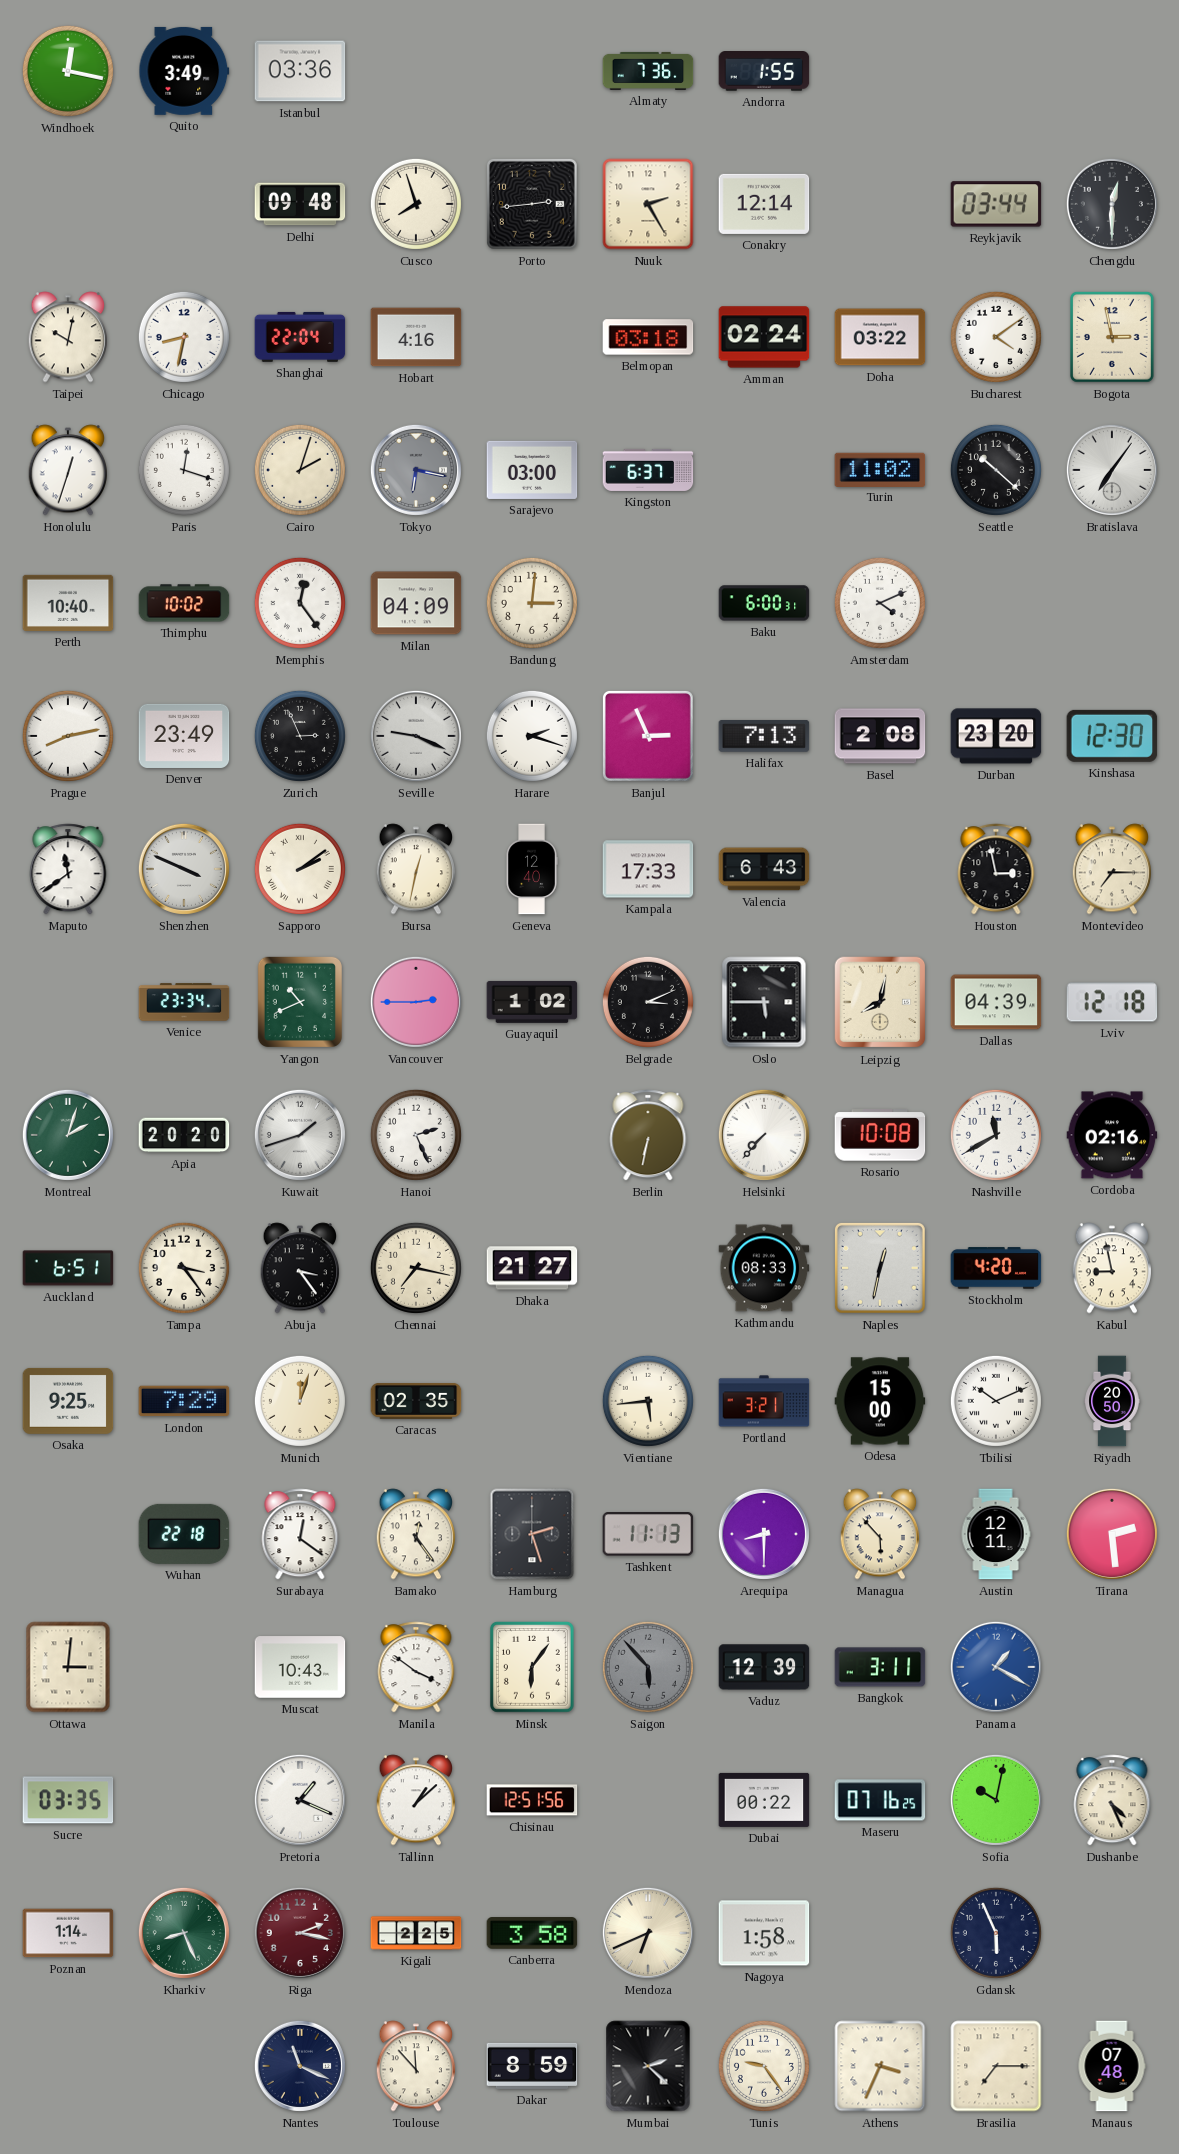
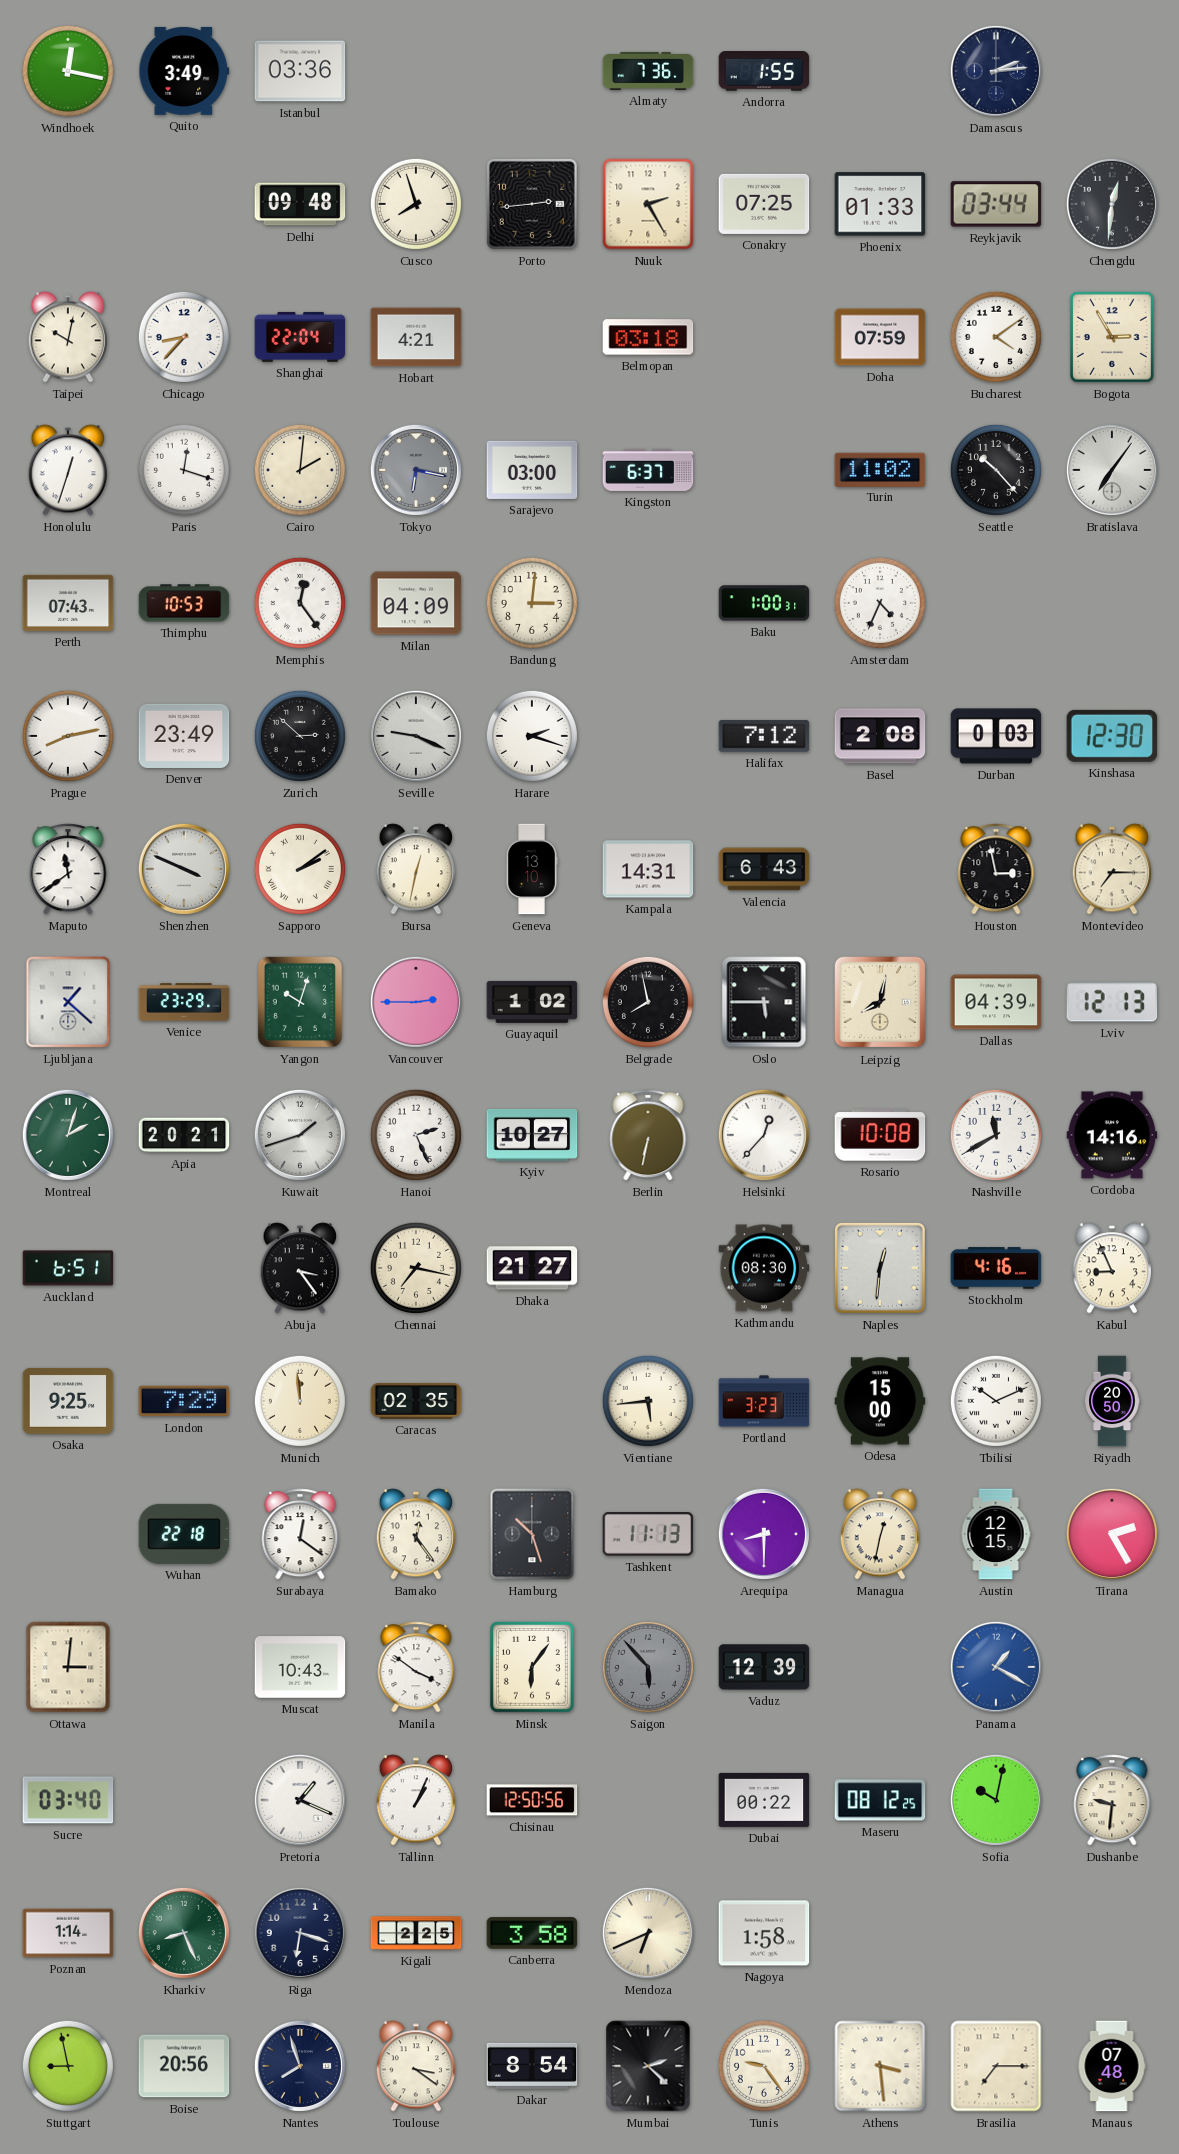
Damascus: none -> 2:14 (996, 71)
Conakry: 12:14 -> 07:25 (764, 204)
Phoenix: none -> 01:33 (880, 204)
Chengdu: 12:30 -> 12:31 (1112, 204)
Chicago: 8:32 -> 8:37 (184, 337)
Hobart: 4:16 -> 4:21 (416, 337)
Amman: 02:24 -> none (764, 337)
Doha: 03:22 -> 07:59 (880, 337)
Bogota: 2:58 -> 2:55 (1112, 337)
Cairo: 2:03 -> 2:01 (300, 470)
Seattle: 10:22 -> 10:23 (996, 470)
Perth: 10:40 -> 07:43 (68, 603)
Thimphu: 10:02 -> 10:53 (184, 603)
Baku: 6:00 -> 1:00 (764, 603)
Amsterdam: 4:11 -> 4:34 (880, 603)
Zurich: 2:56 -> 2:52 (300, 736)
Banjul: 2:56 -> none (648, 736)
Halifax: 7:13 -> 7:12 (764, 736)
Durban: 23:20 -> 0:03 (996, 736)
Geneva: 12:40 -> 13:10 (532, 869)
Kampala: 17:33 -> 14:31 (648, 869)
Ljubljana: none -> 1:22 (68, 1002)
Venice: 23:34 -> 23:29 (184, 1002)
Yangon: 10:41 -> 10:03 (300, 1002)
Belgrade: 3:11 -> 7:58 (648, 1002)
Lviv: 12:18 -> 12:13 (1112, 1002)
Apia: 20:20 -> 20:21 (184, 1135)
Kyiv: none -> 10:27 (532, 1135)
Helsinki: 7:37 -> 12:37 (764, 1135)
Cordoba: 02:16 -> 14:16 (1112, 1135)
Tampa: 3:24 -> none (184, 1268)
Kathmandu: 08:33 -> 08:30 (764, 1268)
Naples: 12:32 -> 12:31 (880, 1268)
Stockholm: 4:20 -> 4:16 (996, 1268)
Kabul: 8:58 -> 8:56 (1112, 1268)
Munich: 12:03 -> 11:59 (300, 1401)
Portland: 3:21 -> 3:23 (764, 1401)
Hamburg: 2:27 -> 10:27 (532, 1534)
Managua: 5:53 -> 12:32 (880, 1534)
Austin: 12:11 -> 12:15 (996, 1534)
Tirana: 2:29 -> 2:25 (1112, 1534)
Bangkok: 3:11 -> none (880, 1667)
Sucre: 03:35 -> 03:40 (68, 1800)
Tallinn: 1:08 -> 1:04 (416, 1800)
Chisinau: 12:51 -> 12:50 (532, 1800)
Maseru: 07:16 -> 08:12 (880, 1800)
Dushanbe: 4:26 -> 9:31 (1112, 1800)
Riga: 2:17 -> 6:18 (300, 1933)
Riga dial: burgundy -> navy (300, 1933)
Gdansk: 5:56 -> none (996, 1933)
Stuttgart: none -> 8:58 (68, 2066)
Boise: none -> 20:56 (184, 2066)
Nantes: 11:19 -> 7:57 (300, 2066)
Toulouse: 11:53 -> 3:21 (416, 2066)
Dakar: 8:59 -> 8:54 (532, 2066)
Athens: 3:34 -> 3:29 (880, 2066)
